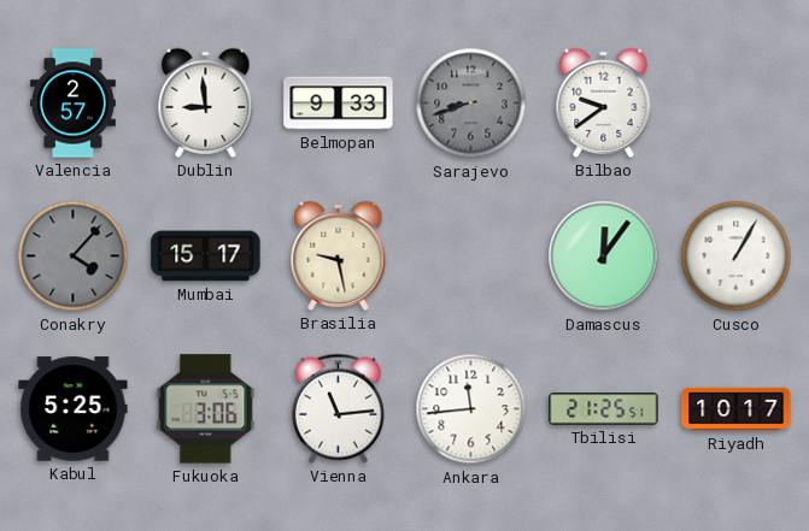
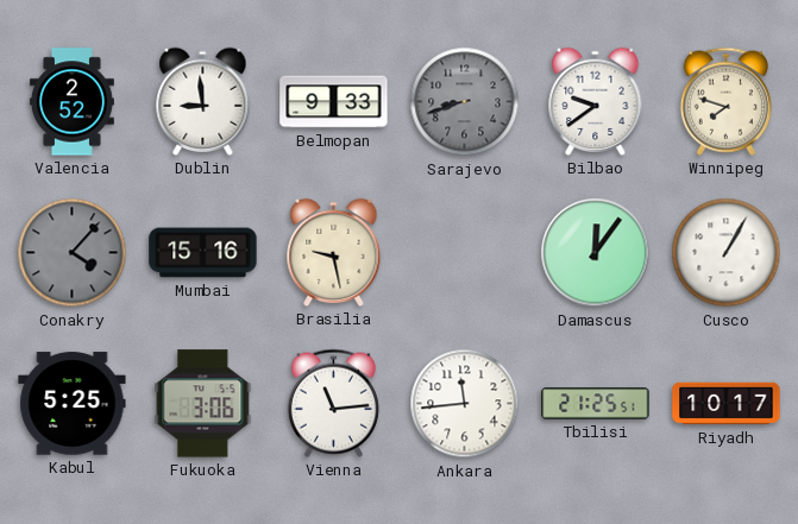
Valencia: 2:57 -> 2:52 (71, 102)
Winnipeg: none -> 7:48 (725, 101)
Mumbai: 15:17 -> 15:16 (203, 253)
